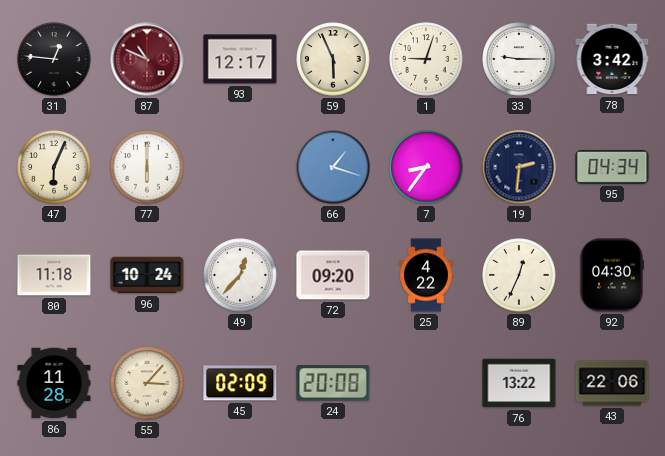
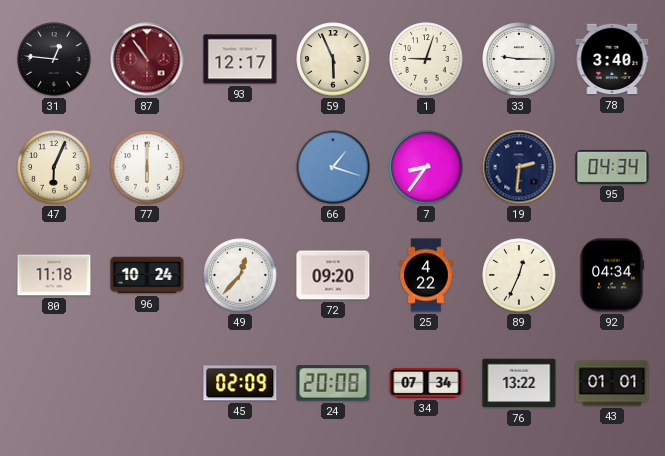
87: 10:49 -> 10:54 (147, 59)
78: 3:42 -> 3:40 (612, 59)
92: 04:30 -> 04:34 (611, 275)
86: 11:28 -> none (54, 383)
55: 3:07 -> none (147, 383)
34: none -> 07:34 (426, 383)
43: 22:06 -> 01:01 (612, 383)
